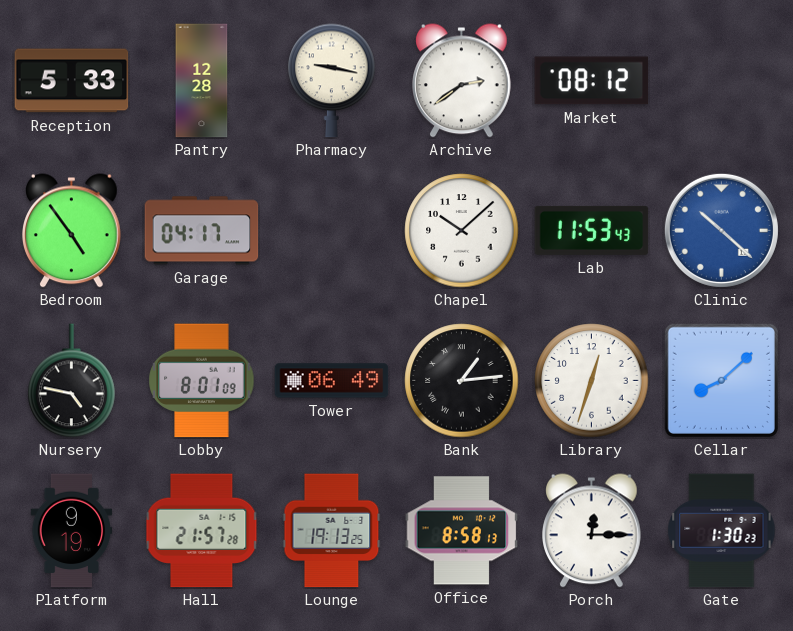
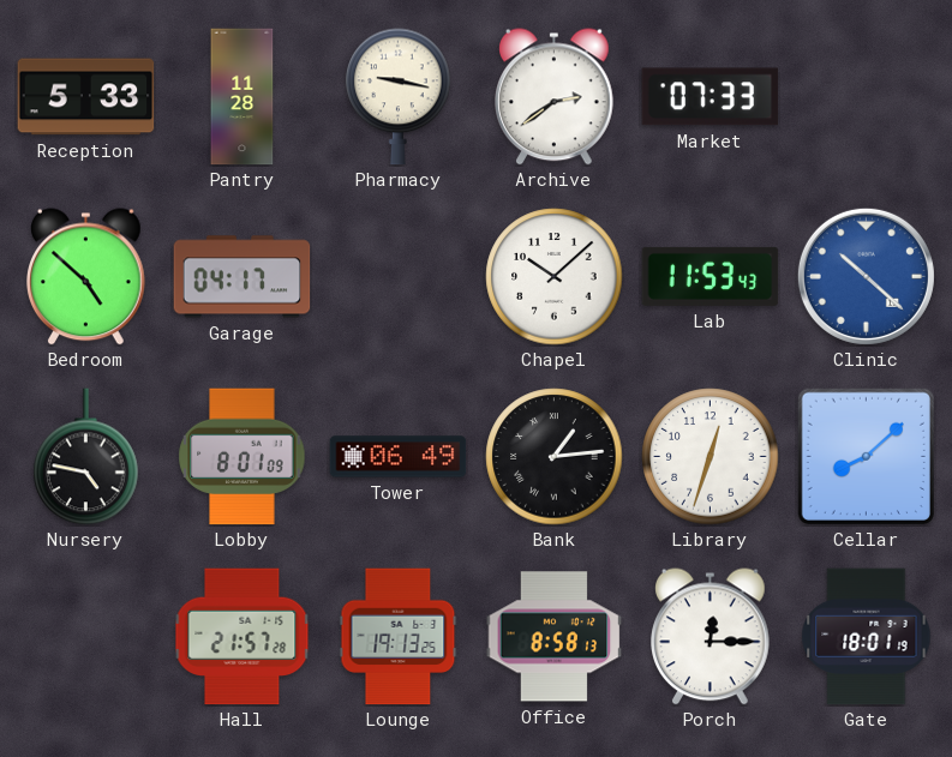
Pantry: 12:28 -> 11:28 (243, 97)
Market: 08:12 -> 07:33 (711, 97)
Bedroom: 4:54 -> 4:52 (86, 277)
Platform: 9:19 -> none (72, 531)
Gate: 1:30 -> 18:01 (867, 637)
